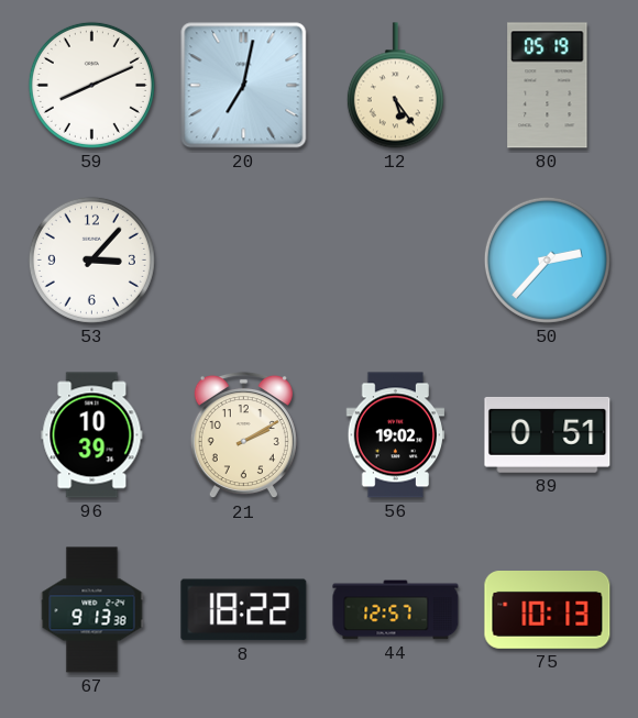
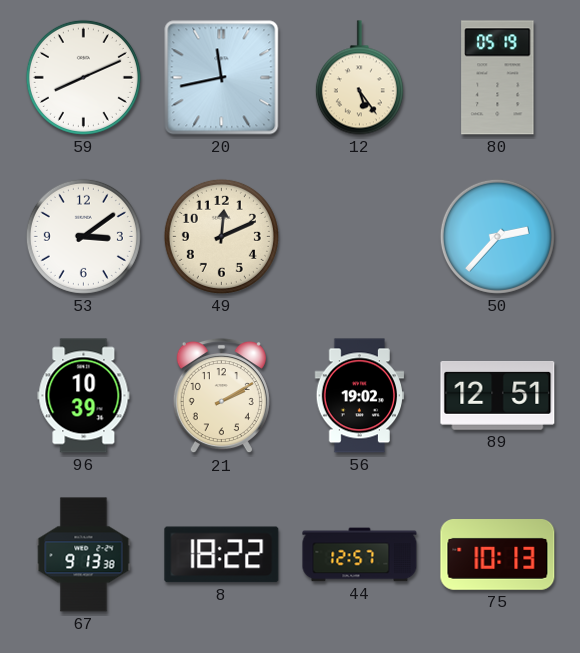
20: 7:02 -> 11:43 (222, 78)
53: 3:07 -> 3:09 (83, 236)
49: none -> 12:11 (221, 236)
89: 0:51 -> 12:51 (498, 395)
